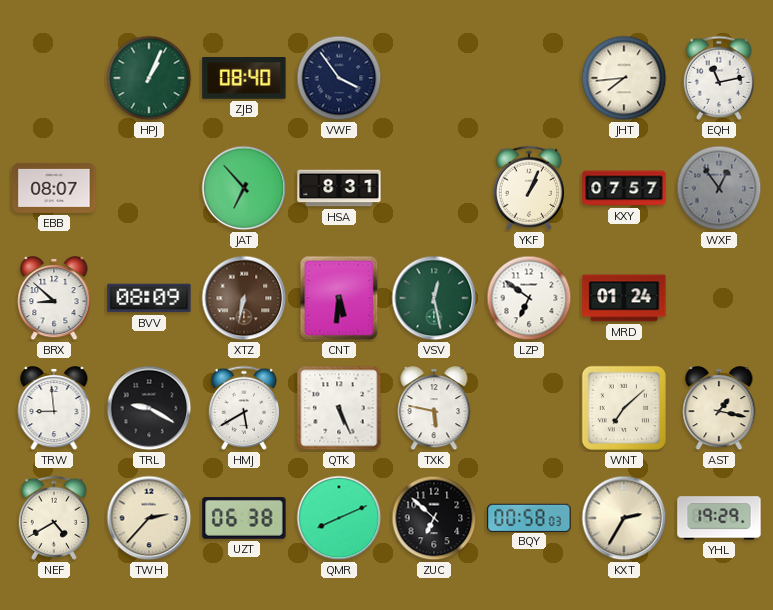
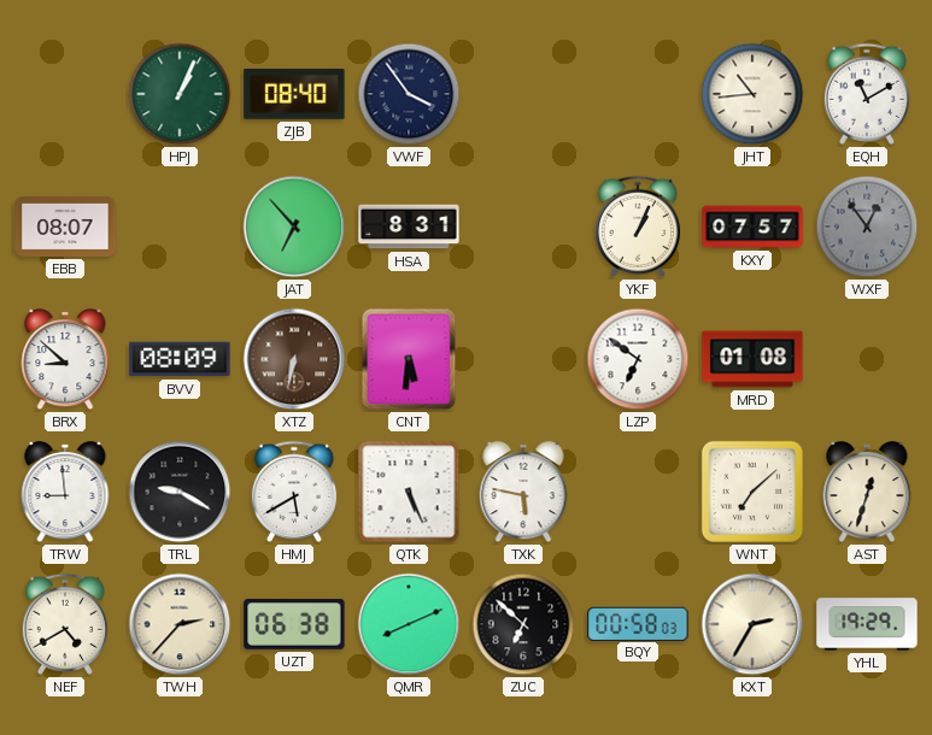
JHT: 7:44 -> 10:44 (752, 94)
EQH: 11:13 -> 11:10 (866, 94)
VSV: 12:28 -> none (434, 298)
MRD: 01:24 -> 01:08 (752, 359)
AST: 1:17 -> 12:33 (867, 492)
